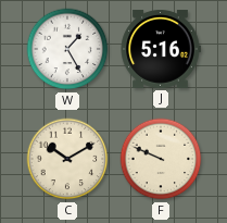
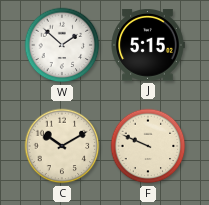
W: 1:25 -> 1:52 (62, 45)
J: 5:16 -> 5:15 (148, 46)
